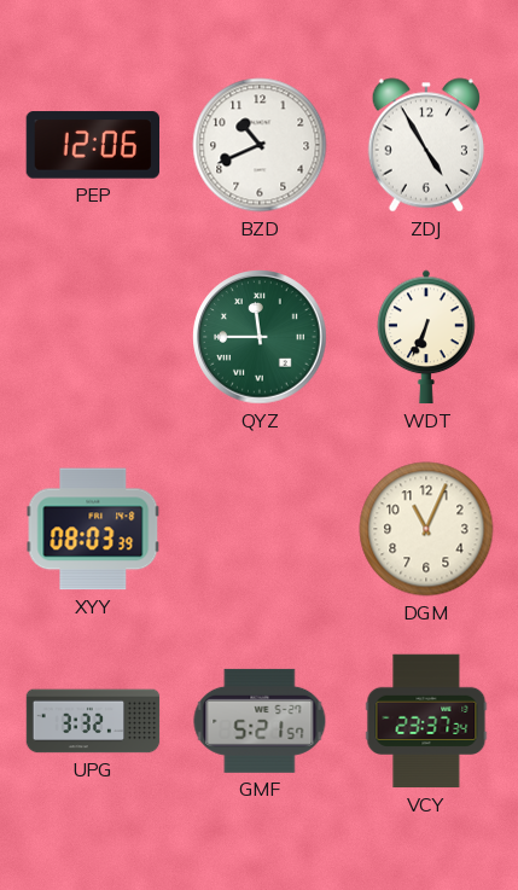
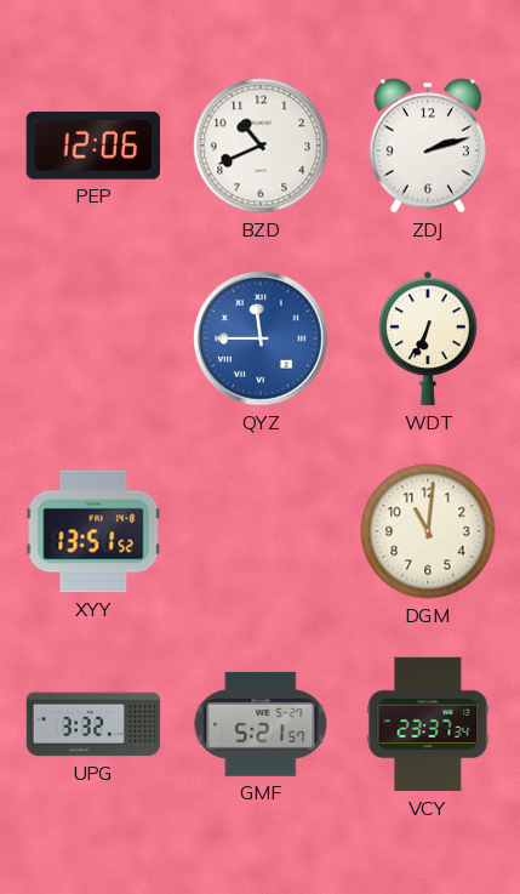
ZDJ: 4:55 -> 2:12 (427, 146)
QYZ dial: green -> blue (261, 338)
XYY: 08:03 -> 13:51 (93, 531)
DGM: 11:04 -> 11:01 (428, 531)
